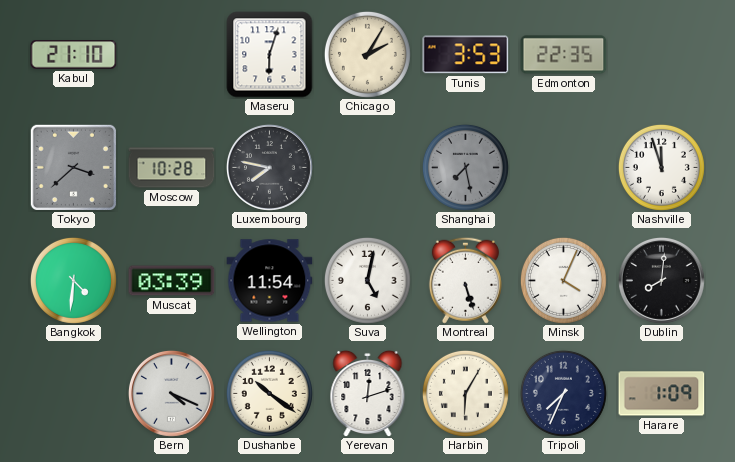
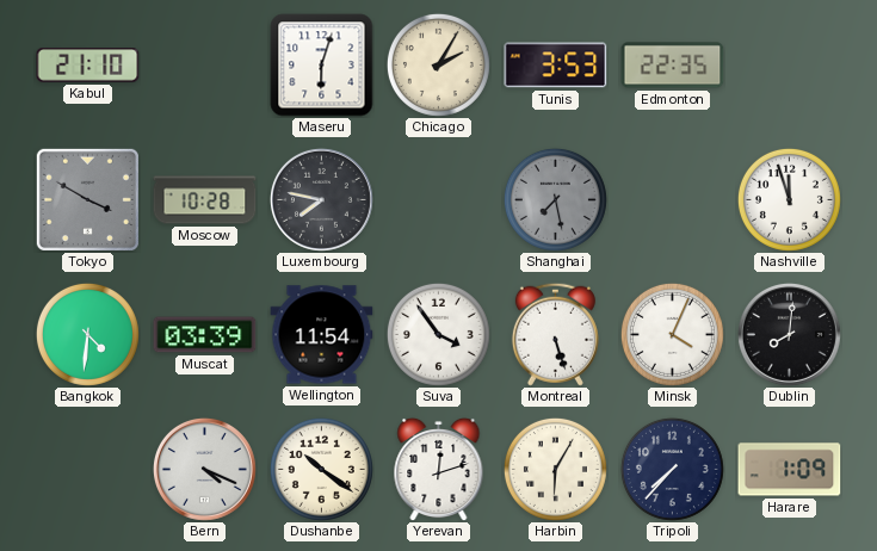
Tokyo: 3:38 -> 3:50 (87, 199)
Suva: 5:02 -> 3:54 (438, 334)
Tripoli: 7:34 -> 7:37 (672, 469)
